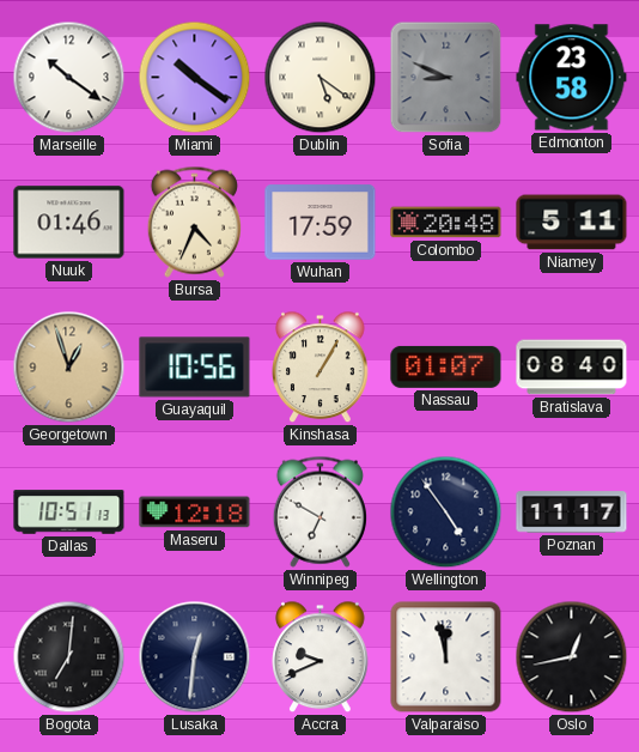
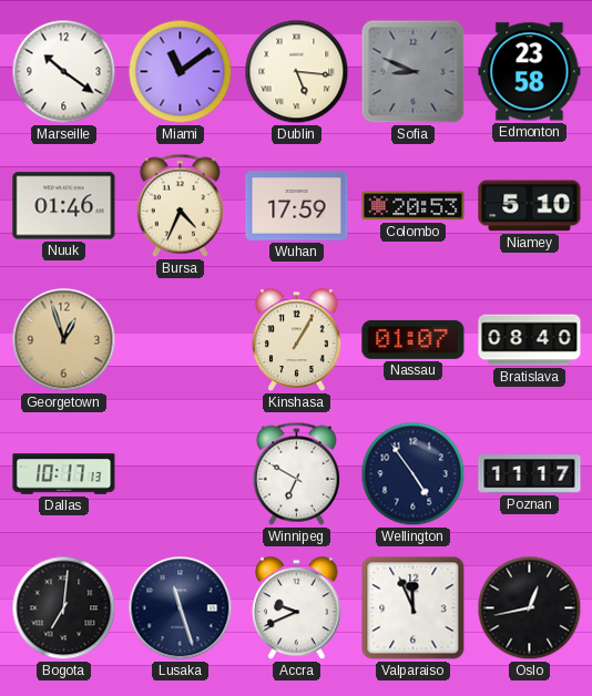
Miami: 10:21 -> 11:09 (181, 72)
Dublin: 5:21 -> 5:16 (297, 72)
Colombo: 20:48 -> 20:53 (414, 206)
Niamey: 5:11 -> 5:10 (530, 206)
Guayaquil: 10:56 -> none (195, 368)
Dallas: 10:51 -> 10:17 (64, 474)
Maseru: 12:18 -> none (195, 513)
Lusaka: 12:31 -> 11:27 (181, 608)
Valparaiso: 11:58 -> 11:56 (414, 608)
